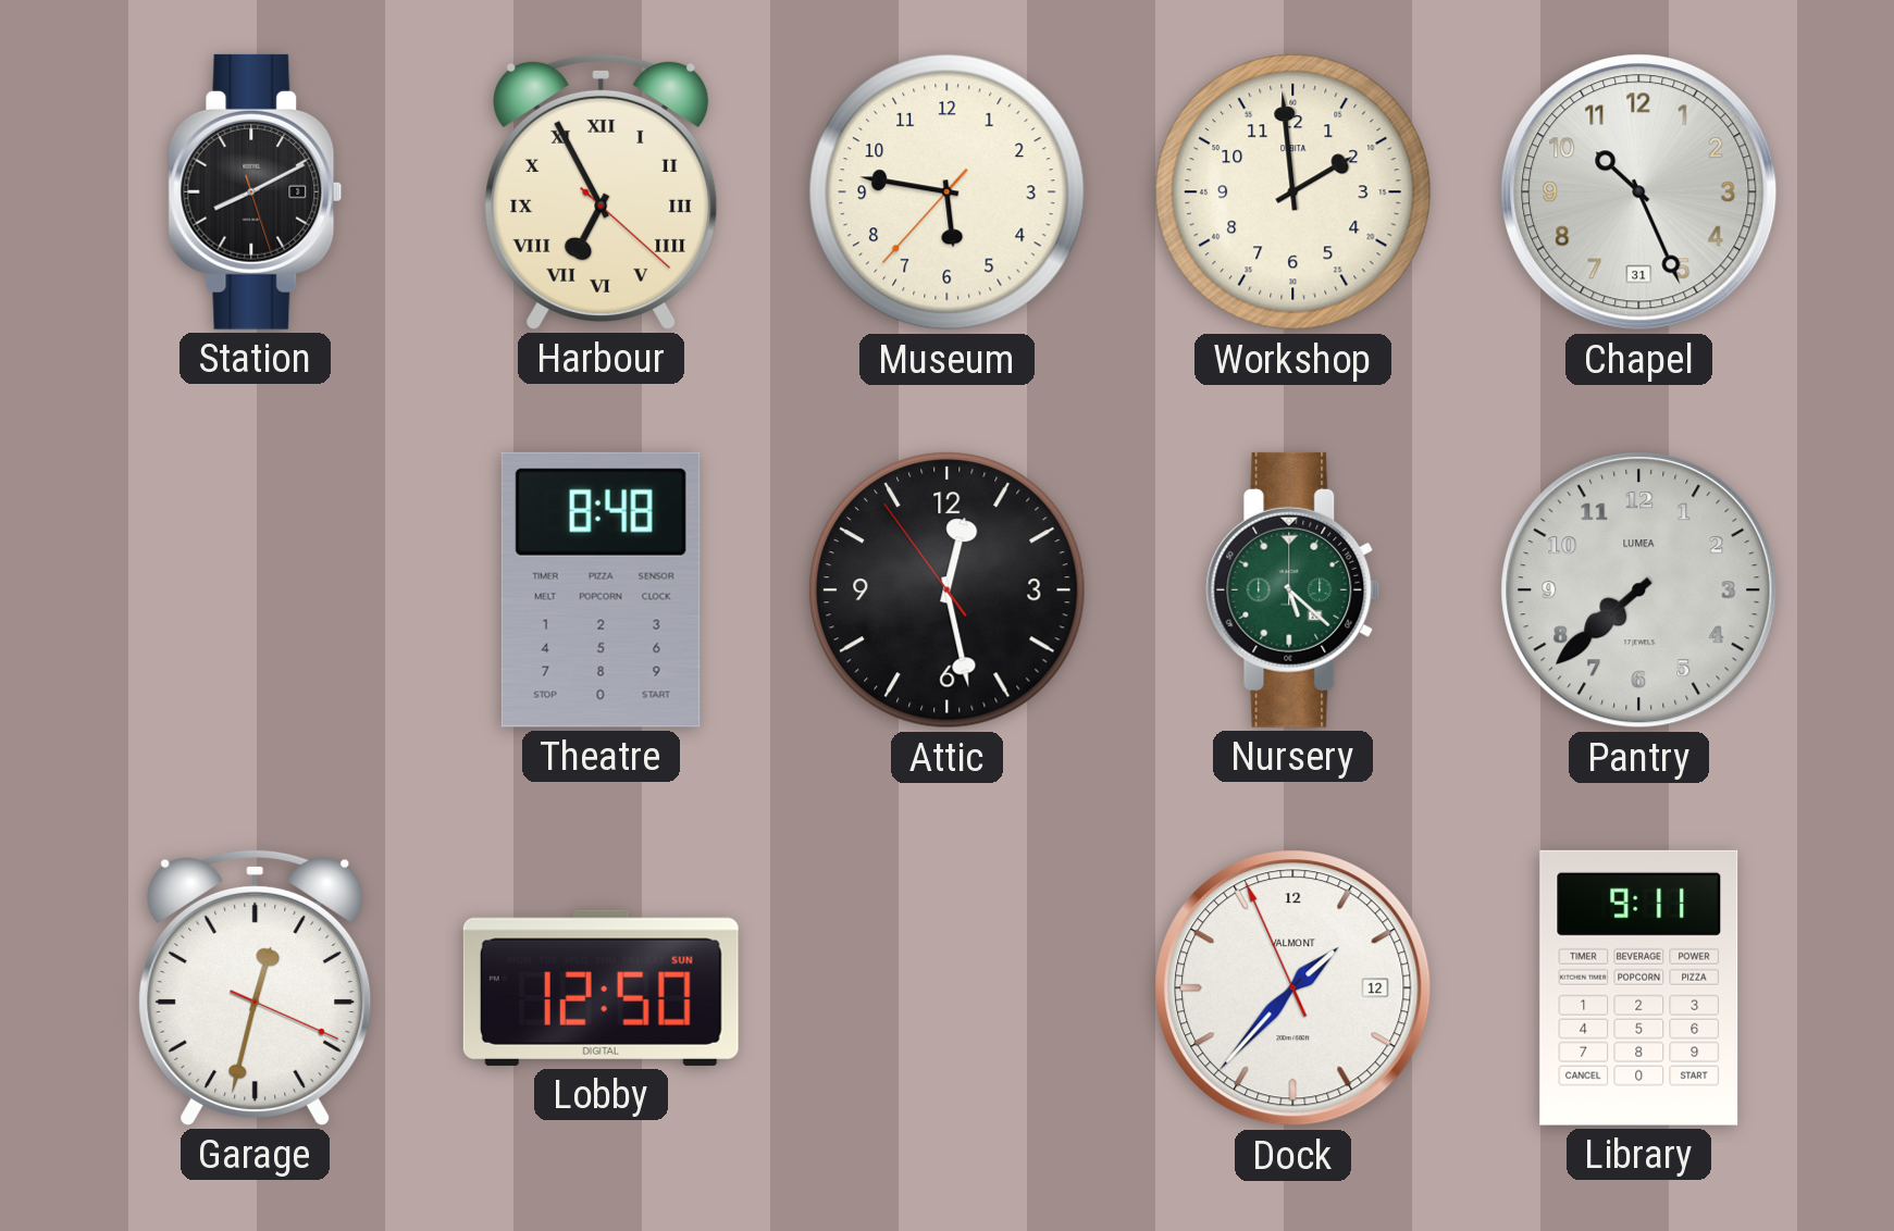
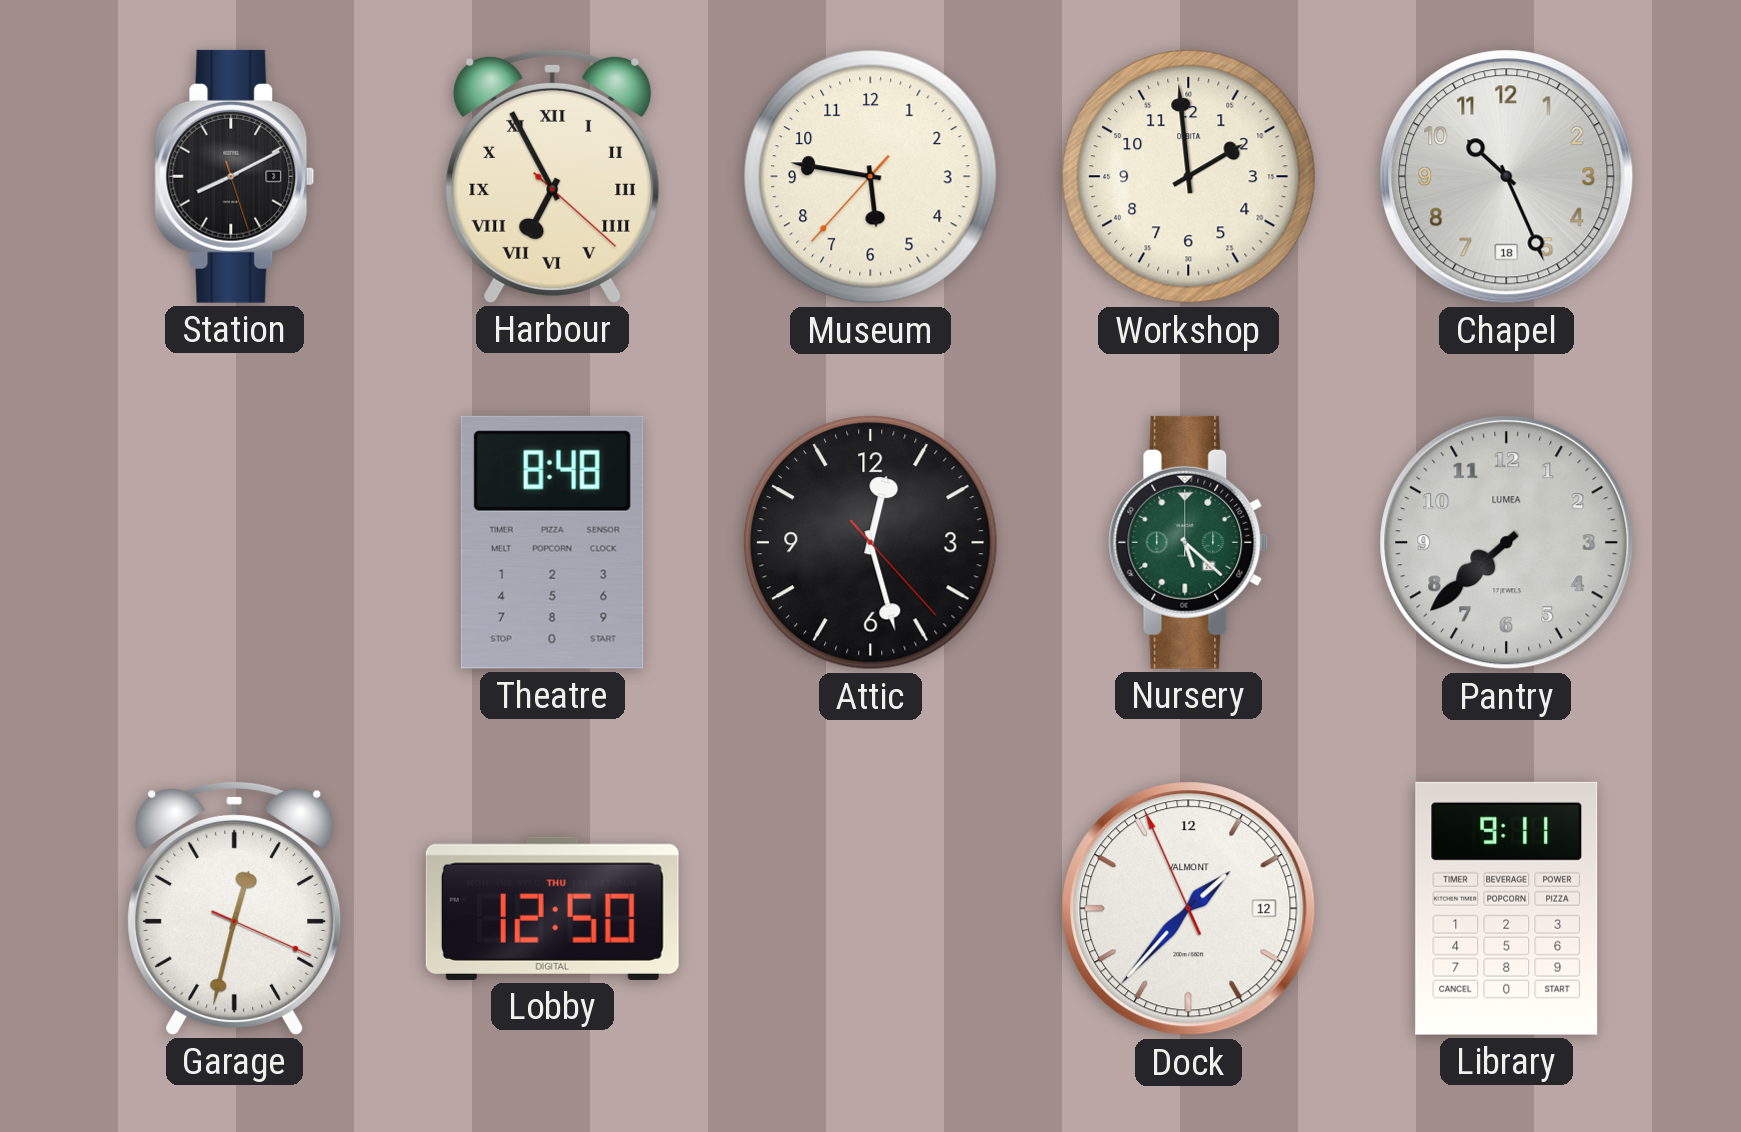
Chapel date: 31 -> 18 (1507, 177)
Attic: 12:27:54 -> 12:27:23 (871, 543)
Lobby date: SUN -> THU (552, 908)
